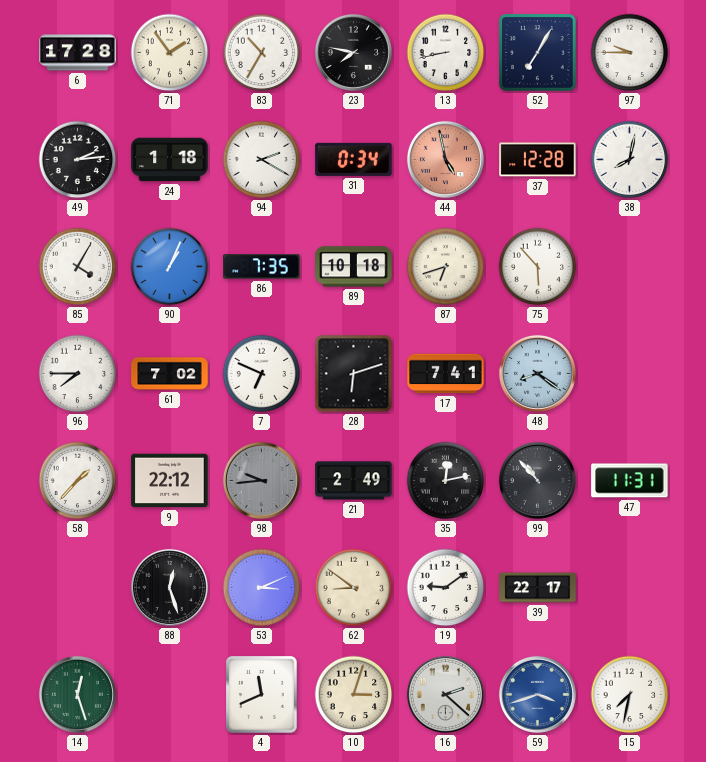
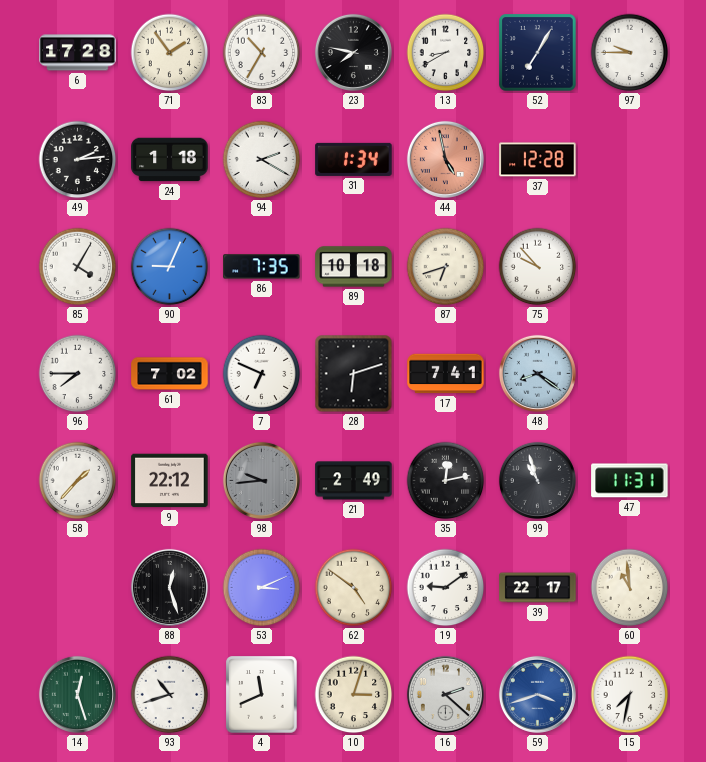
13: 8:43 -> 8:40 (446, 53)
31: 0:34 -> 1:34 (354, 159)
38: 8:02 -> none (630, 160)
90: 1:04 -> 9:04 (170, 267)
75: 5:53 -> 9:53 (538, 267)
99: 10:53 -> 10:57 (537, 480)
62: 8:51 -> 4:51 (354, 588)
60: none -> 10:59 (630, 588)
93: none -> 10:42 (170, 695)
